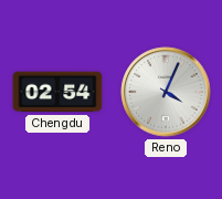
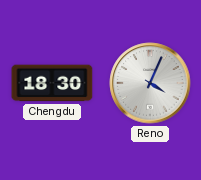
Chengdu: 02:54 -> 18:30 (52, 83)
